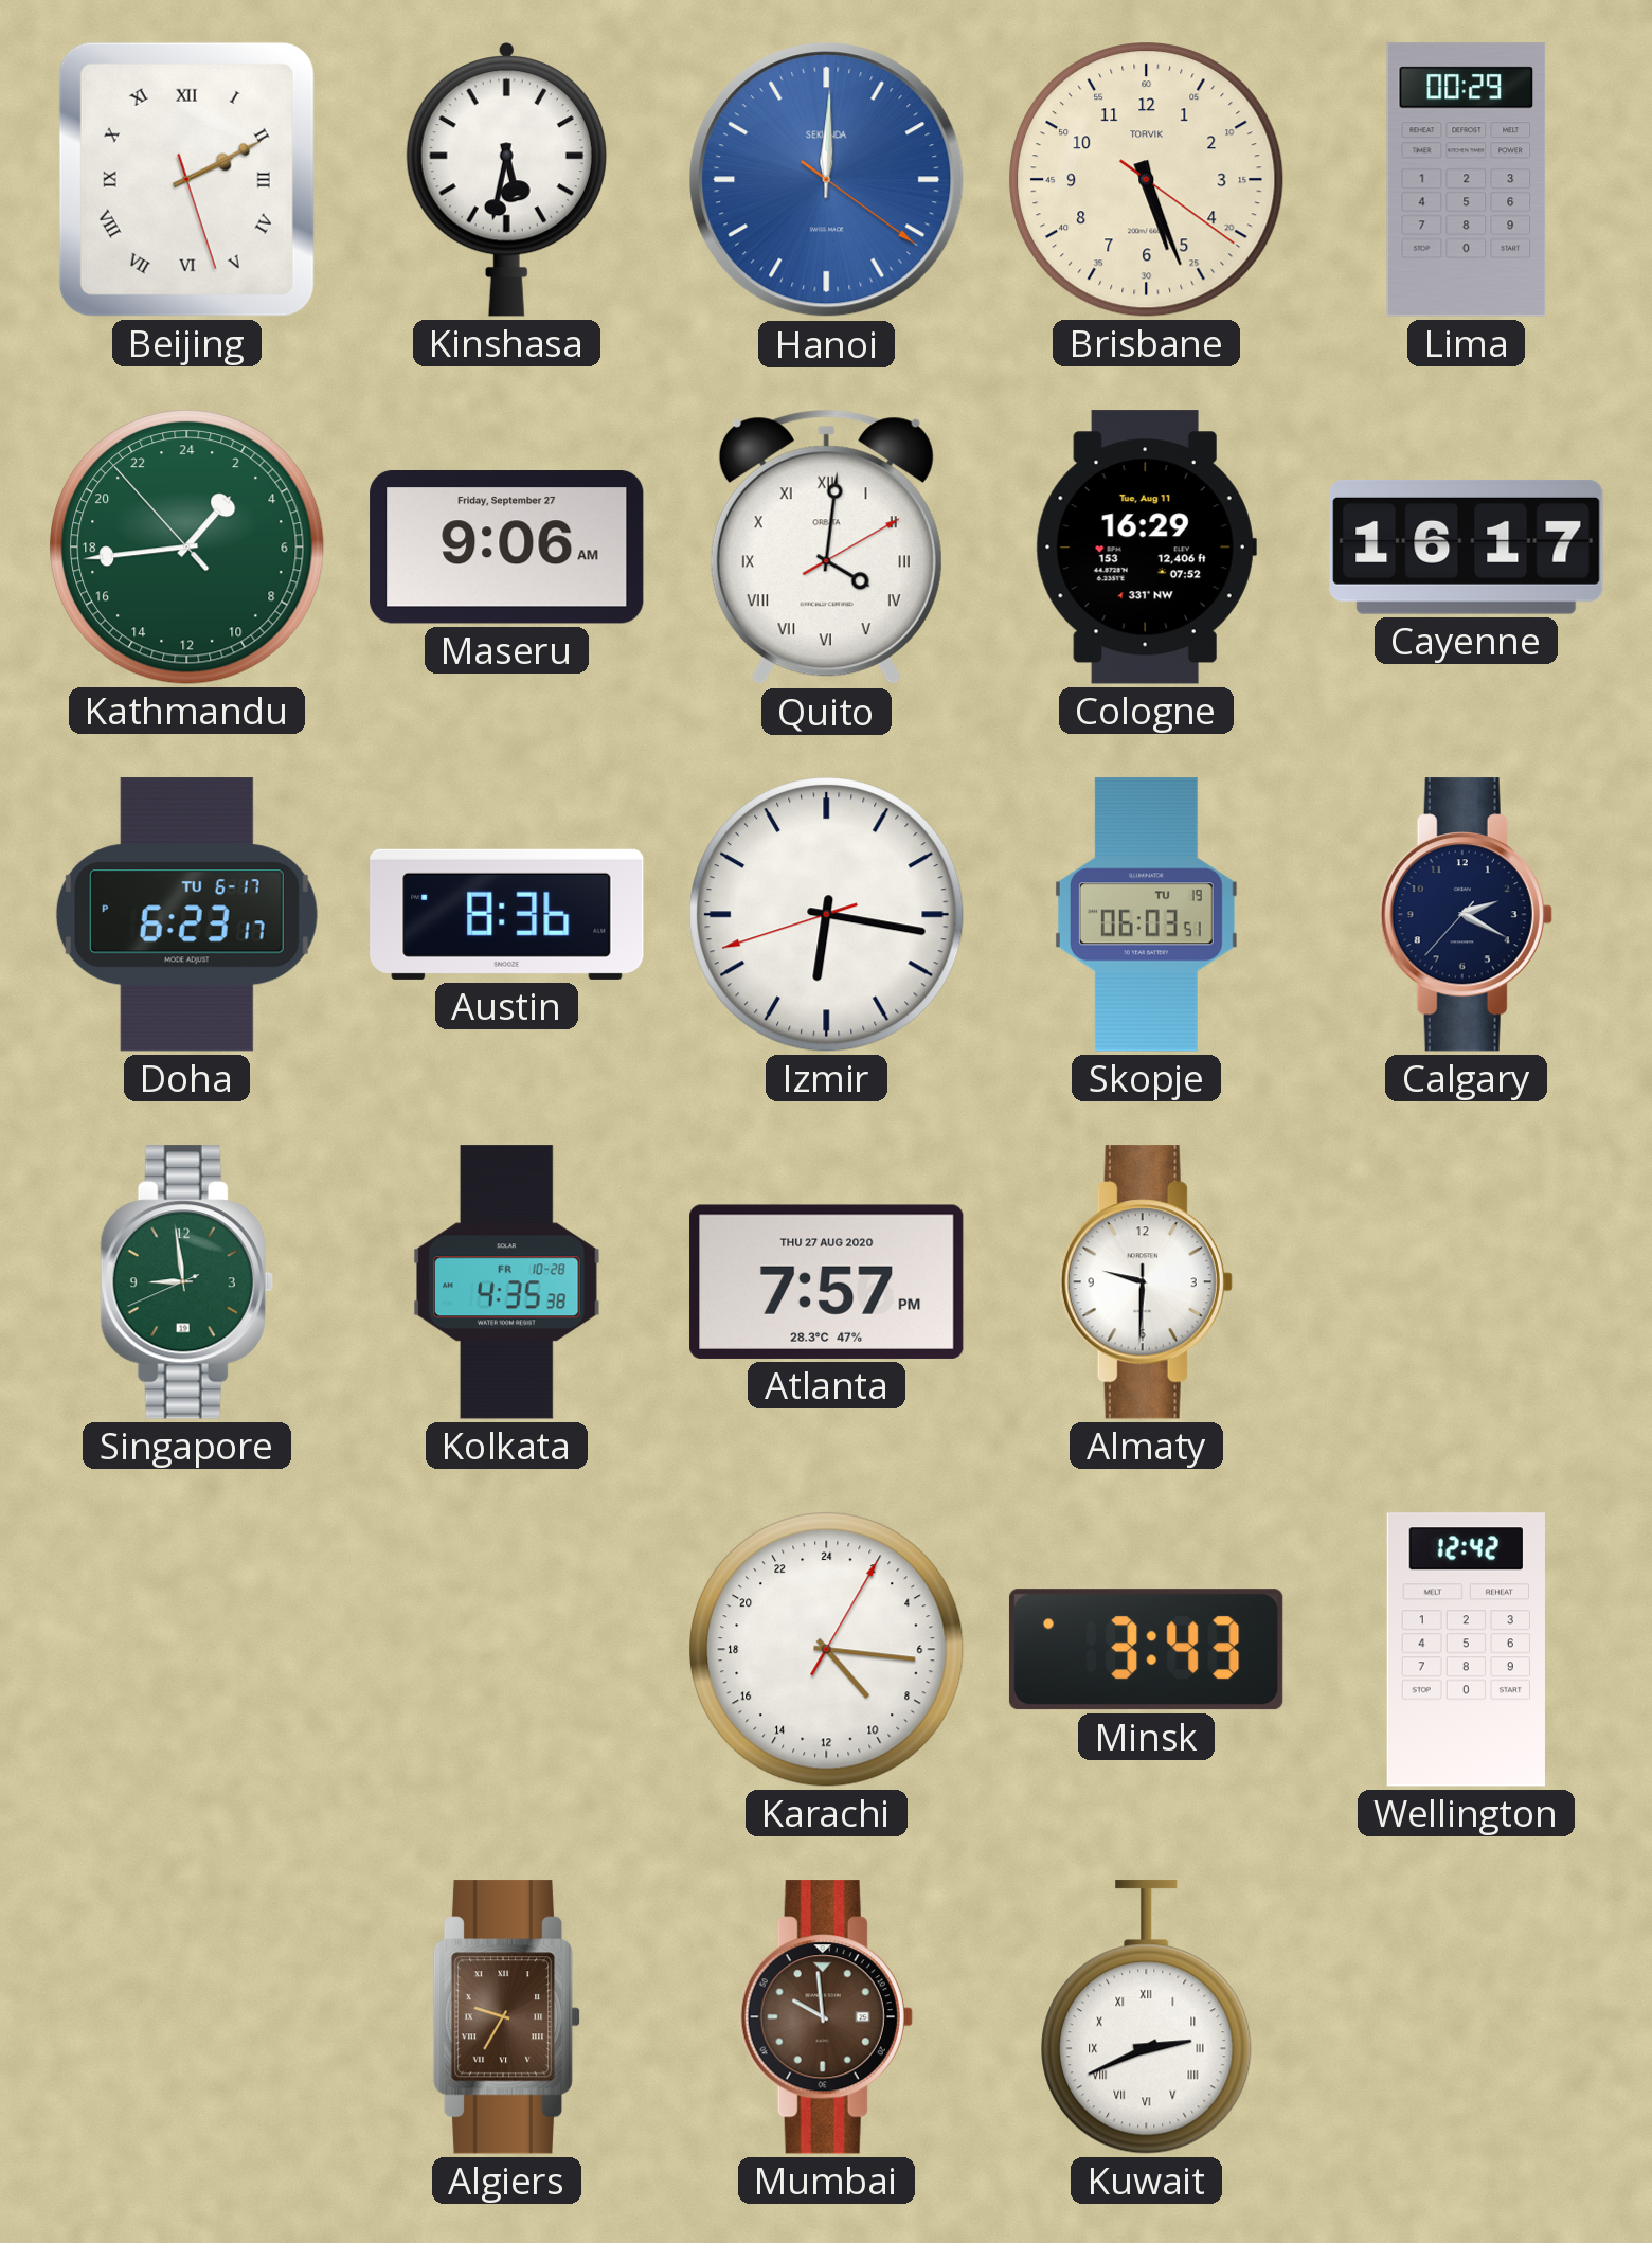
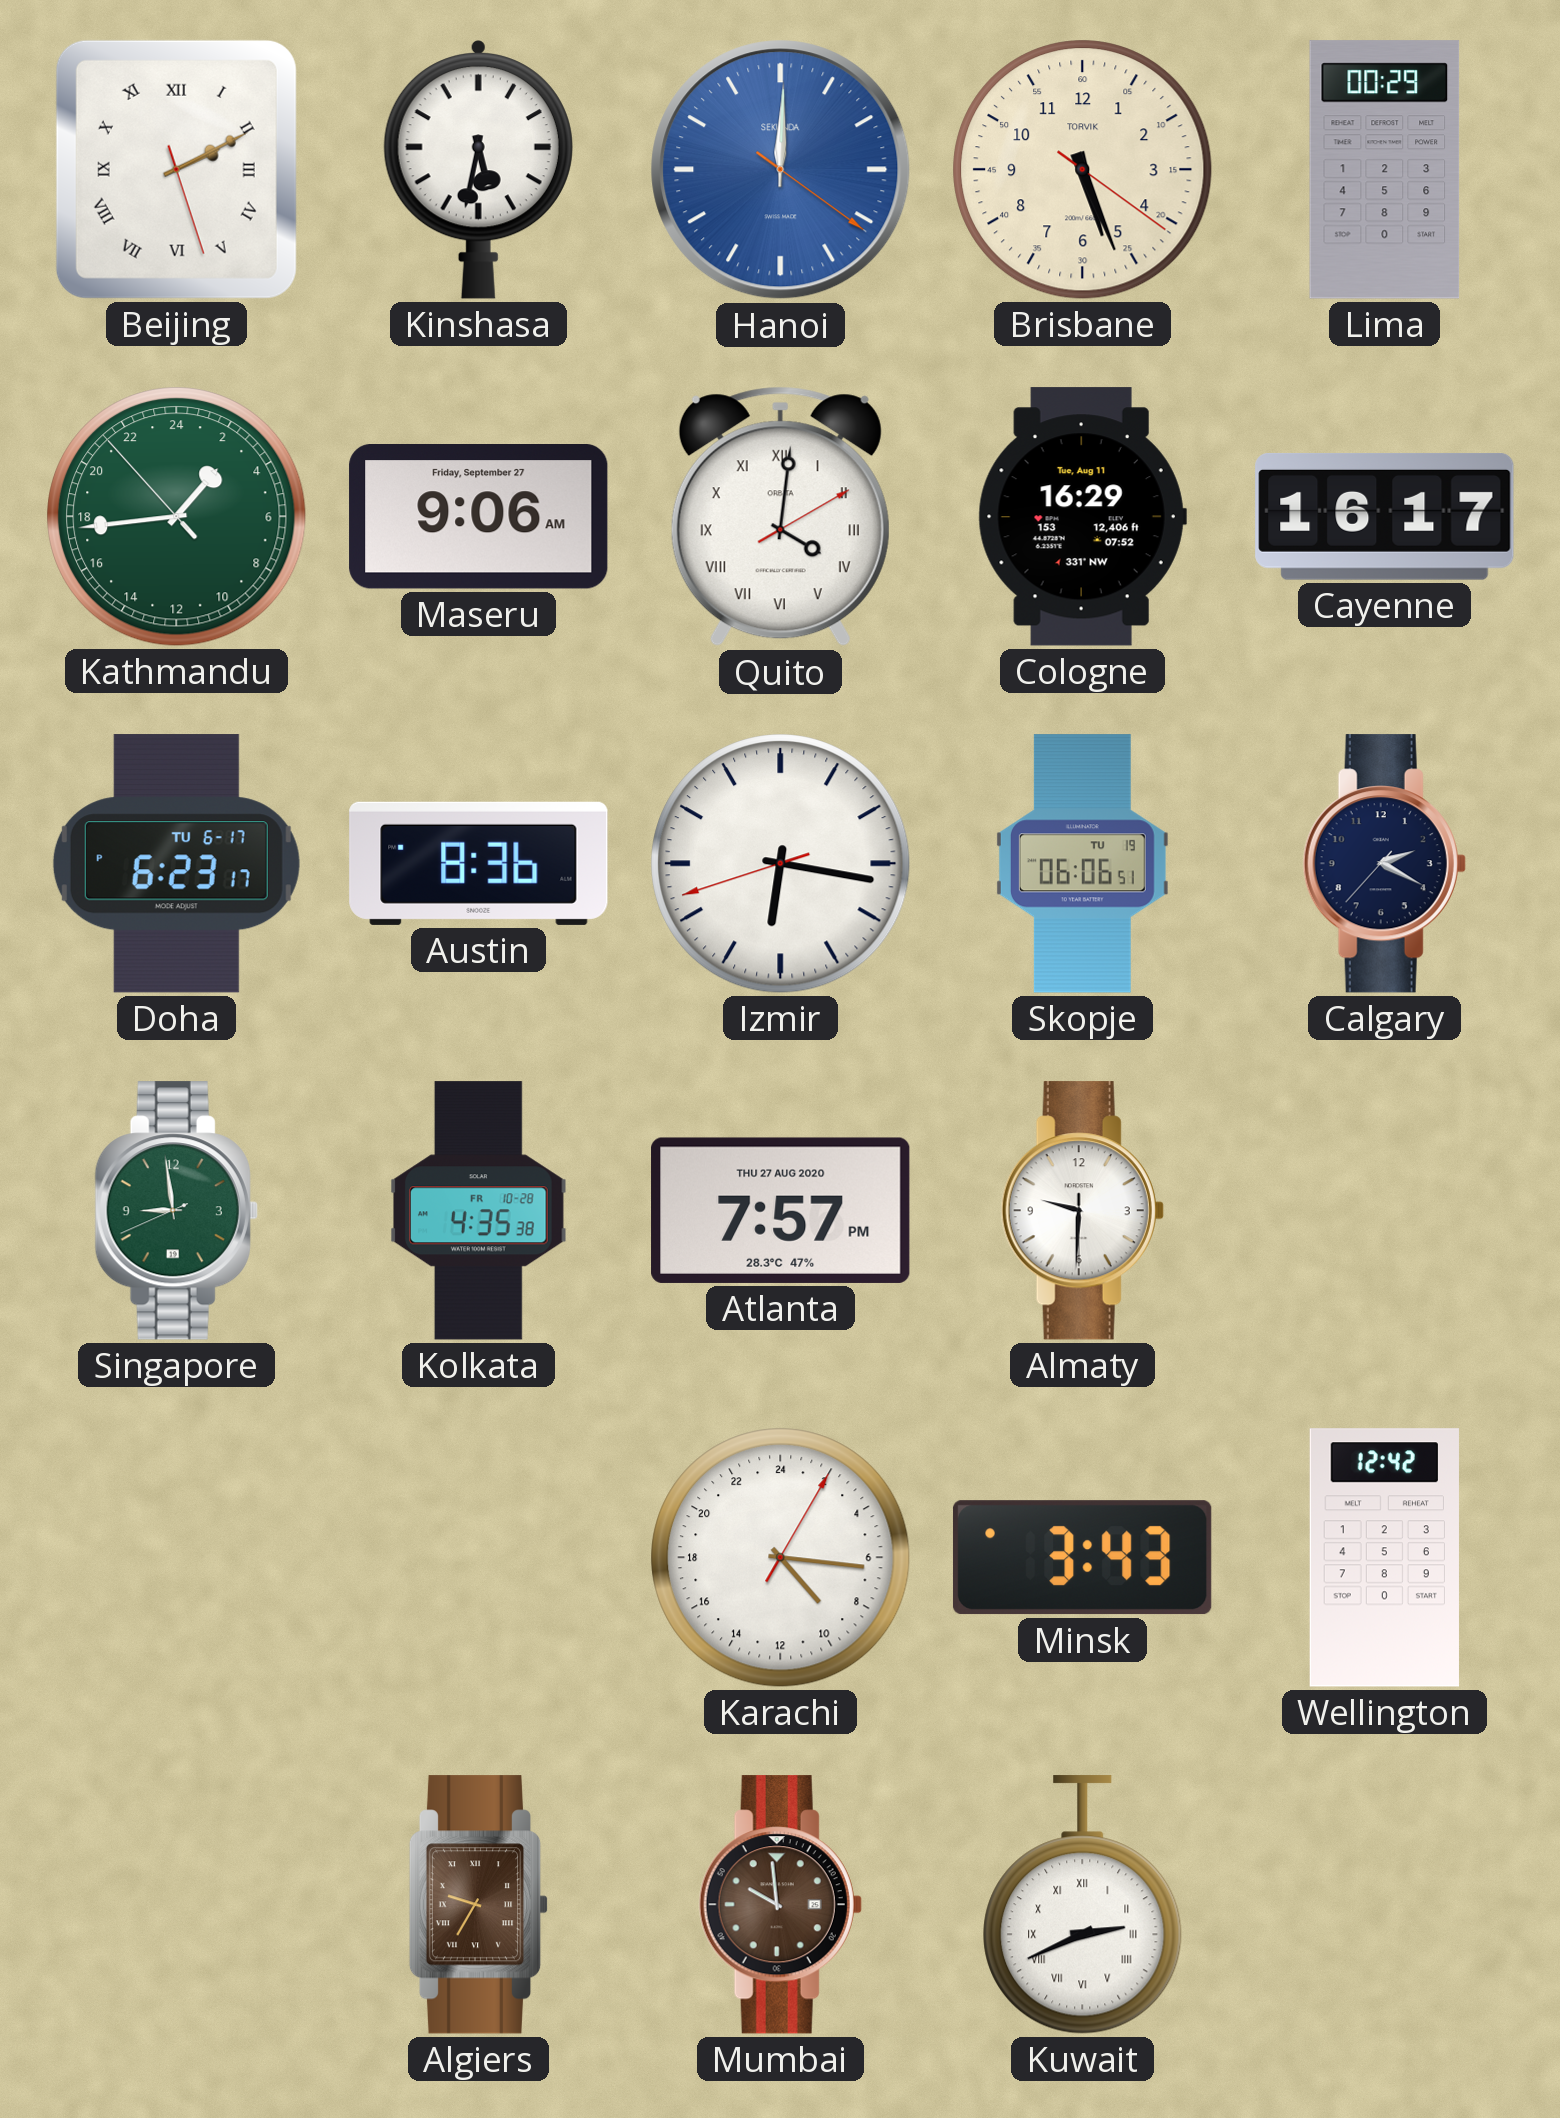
Skopje: 06:03 -> 06:06 (1082, 864)
